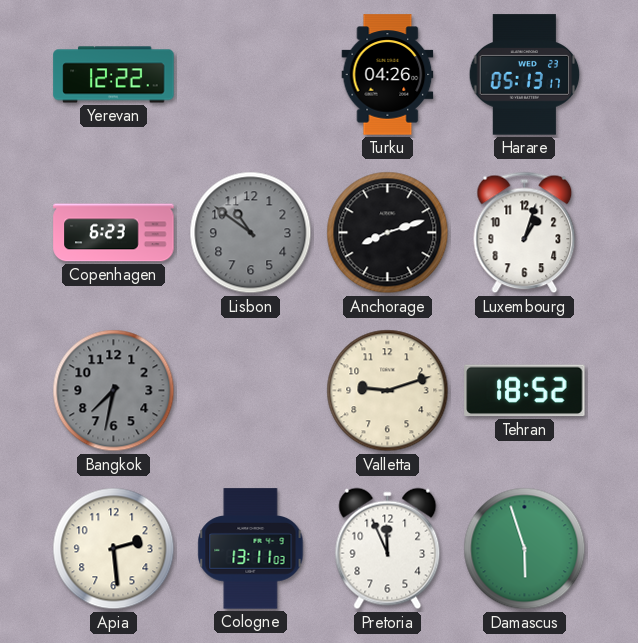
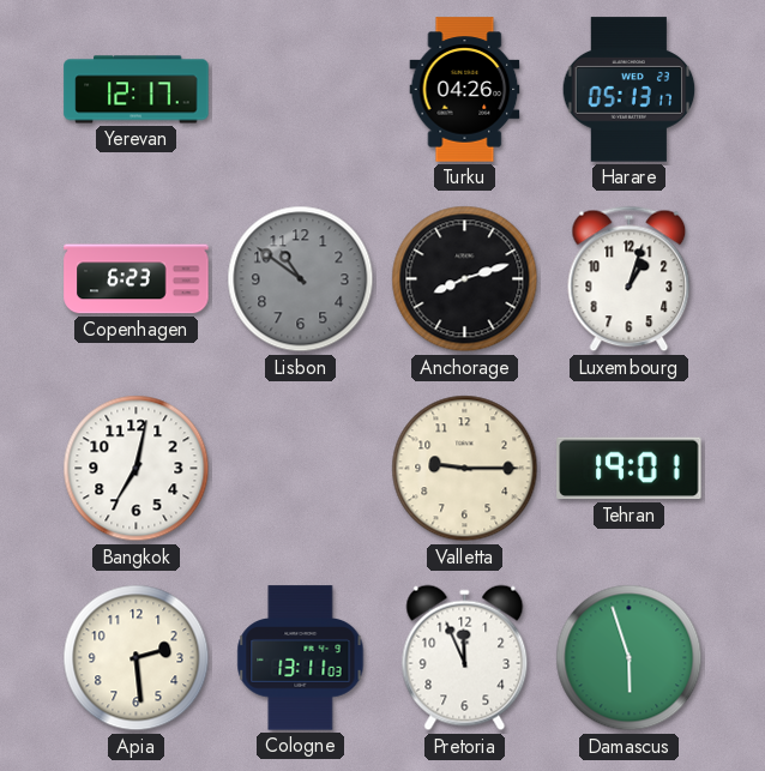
Yerevan: 12:22 -> 12:17 (137, 90)
Bangkok: 7:32 -> 7:02 (137, 469)
Bangkok dial: grey -> white (137, 469)
Valletta: 9:12 -> 9:15 (465, 469)
Tehran: 18:52 -> 19:01 (630, 469)
